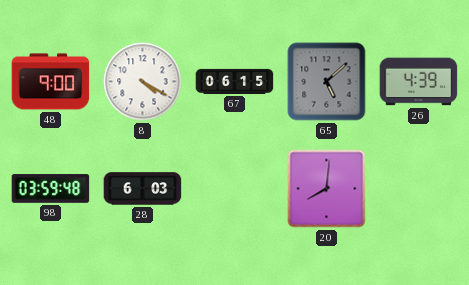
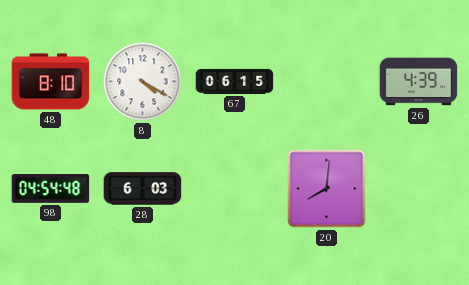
48: 9:00 -> 8:10 (51, 82)
65: 5:08 -> none (327, 82)
98: 03:59 -> 04:54 (51, 189)
